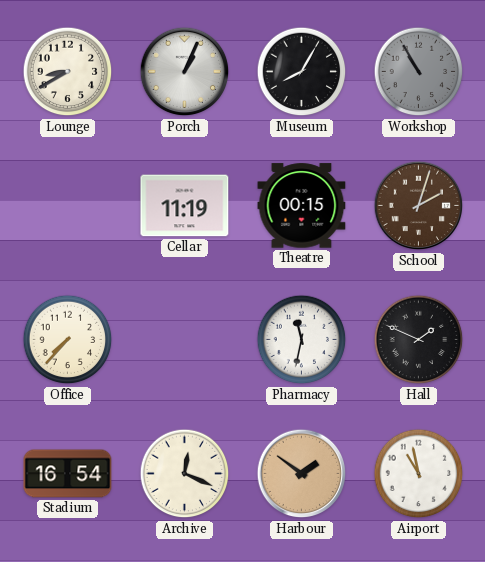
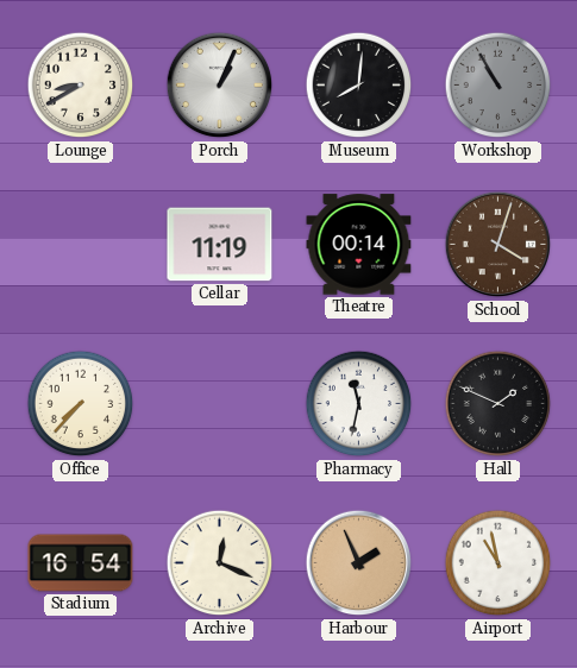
Museum: 8:05 -> 8:01 (359, 86)
Theatre: 00:15 -> 00:14 (359, 245)
School: 2:03 -> 4:03 (498, 245)
Harbour: 1:51 -> 1:56 (359, 563)
